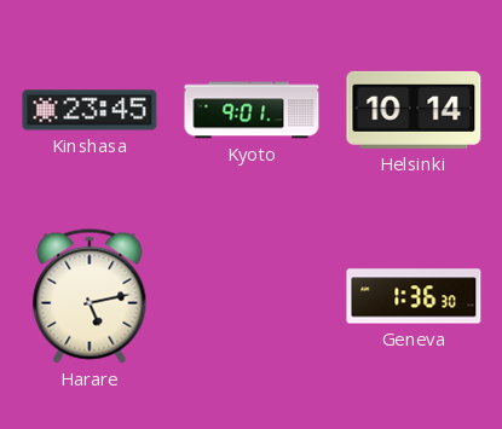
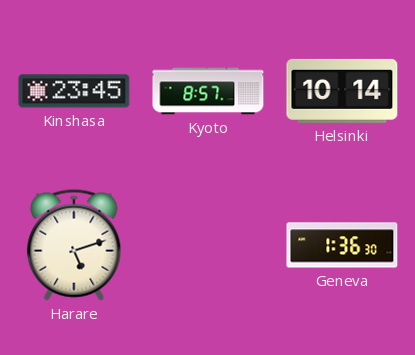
Kyoto: 9:01 -> 8:57 (208, 91)
Harare: 5:13 -> 5:12 (74, 245)
